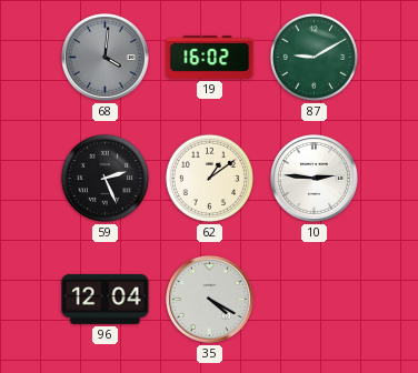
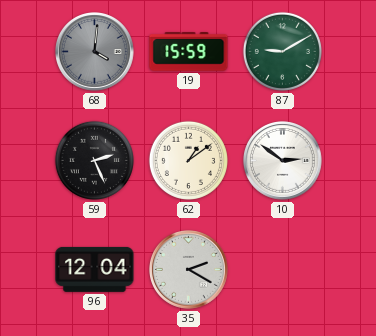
19: 16:02 -> 15:59 (189, 52)
10: 2:46 -> 2:51 (283, 161)
35: 4:20 -> 2:20 (189, 270)
